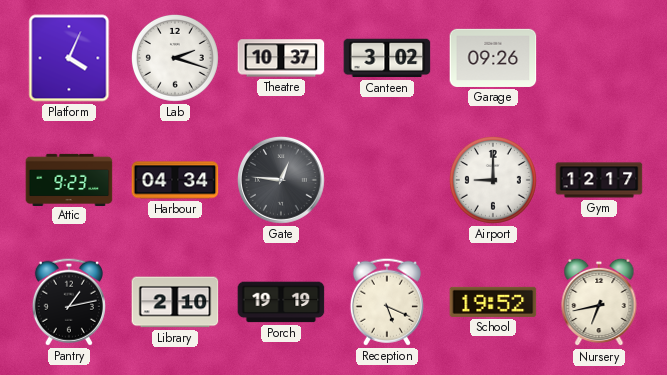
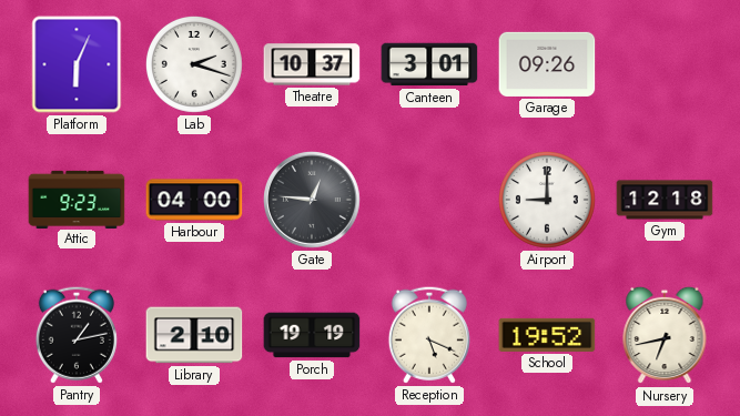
Platform: 4:04 -> 6:04 (77, 64)
Canteen: 3:02 -> 3:01 (429, 64)
Harbour: 04:34 -> 04:00 (194, 200)
Gym: 12:17 -> 12:18 (665, 200)
